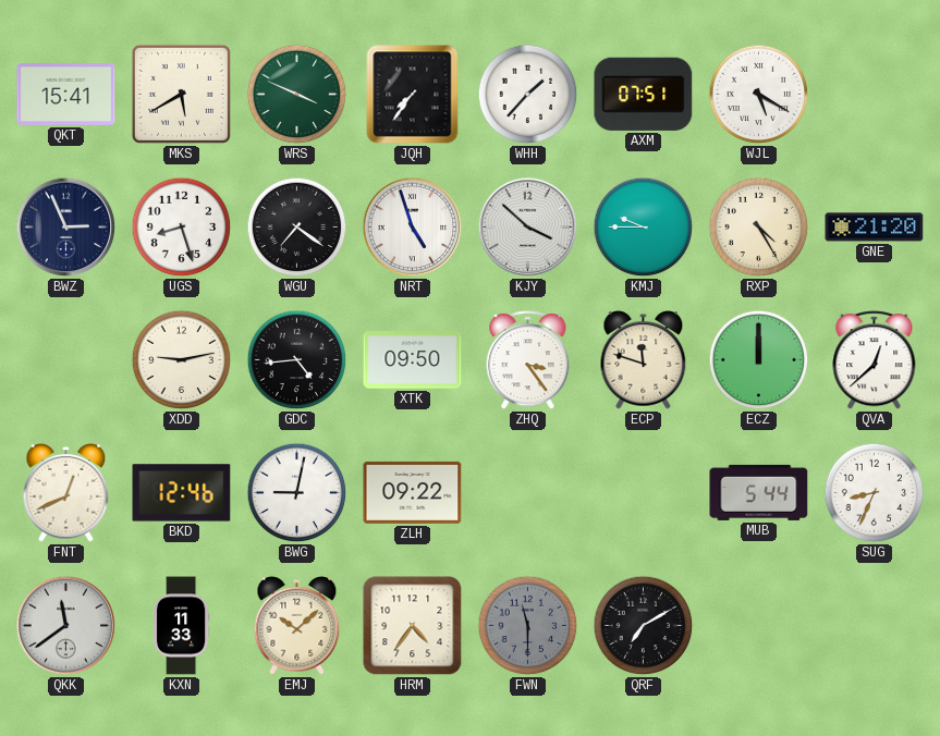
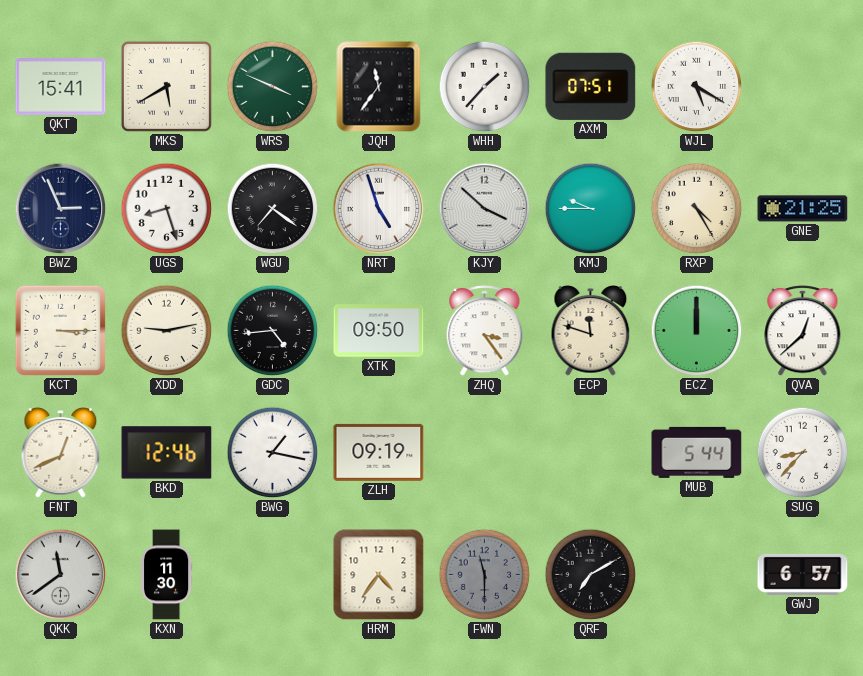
JQH: 7:36 -> 11:36 (379, 87)
GNE: 21:20 -> 21:25 (803, 209)
KCT: none -> 3:15 (60, 330)
BWG: 9:02 -> 1:17 (273, 453)
ZLH: 09:22 -> 09:19 (379, 452)
SUG: 8:34 -> 8:37 (803, 453)
KXN: 11:33 -> 11:30 (166, 575)
EMJ: 10:08 -> none (297, 626)
GWJ: none -> 6:57 (803, 574)
